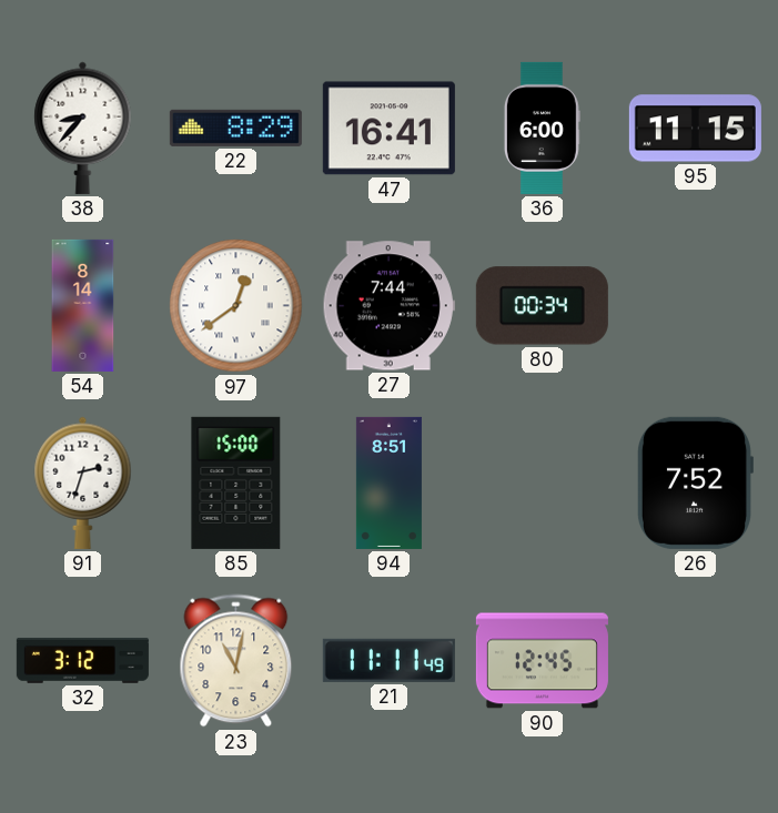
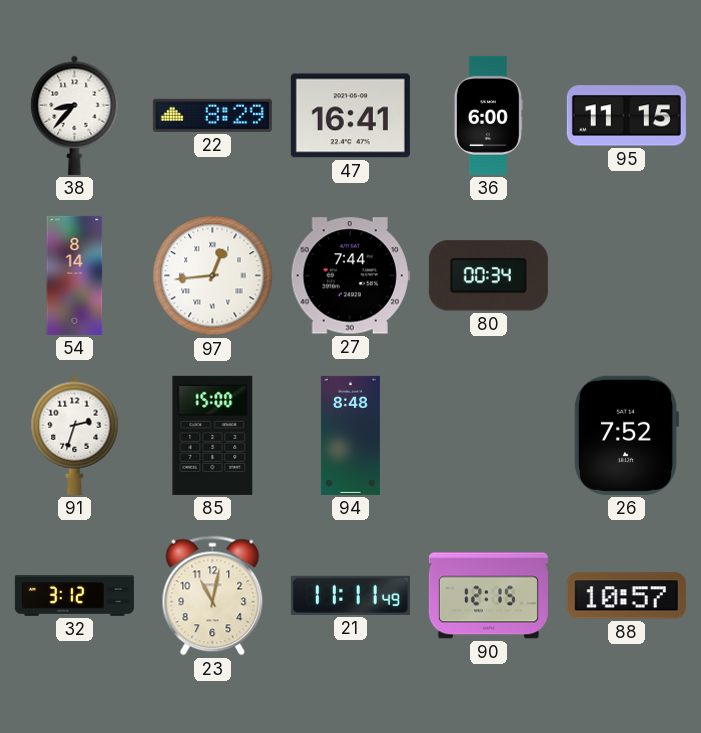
97: 12:39 -> 12:44 (213, 276)
94: 8:51 -> 8:48 (350, 435)
90: 12:45 -> 12:15 (488, 596)
88: none -> 10:57 (626, 596)
